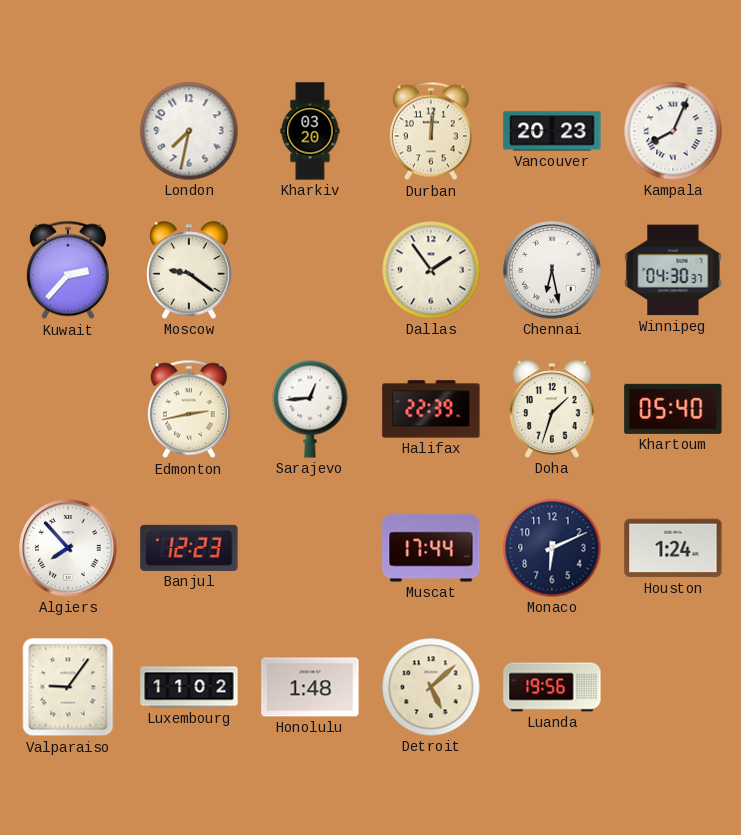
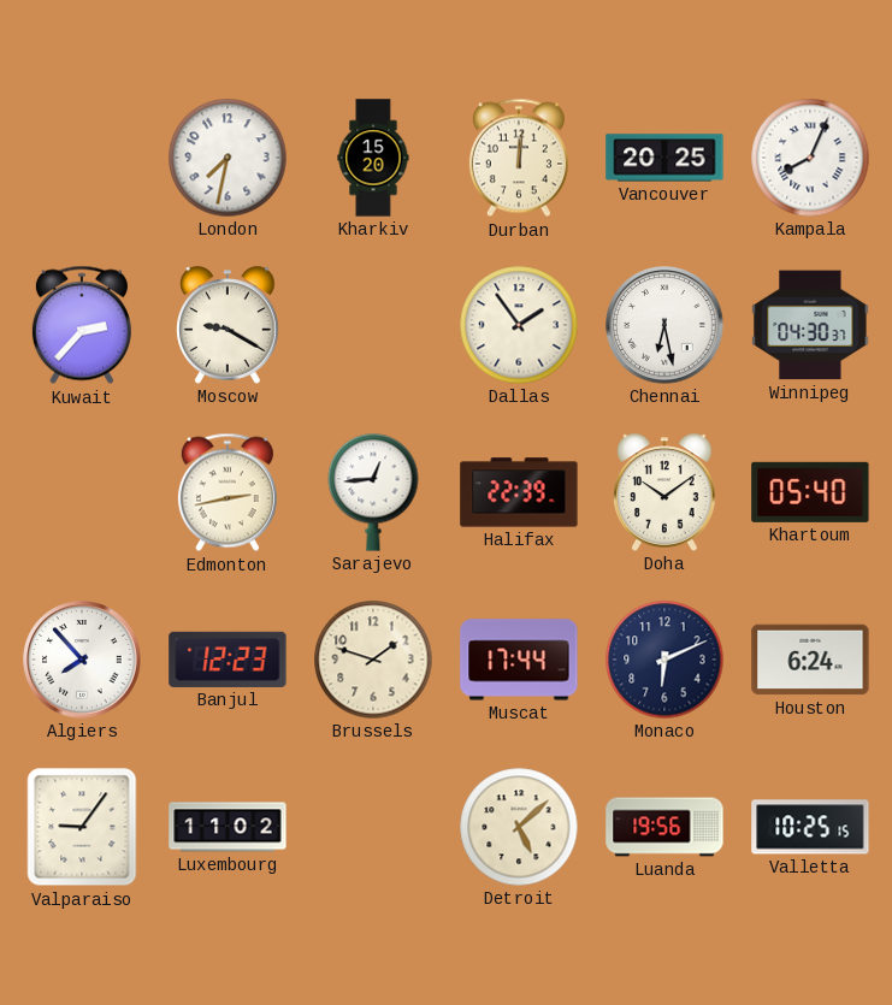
Kharkiv: 03:20 -> 15:20 (373, 158)
Vancouver: 20:23 -> 20:25 (664, 158)
Moscow: 9:21 -> 9:20 (228, 325)
Doha: 1:33 -> 10:09 (664, 492)
Brussels: none -> 1:48 (373, 660)
Houston: 1:24 -> 6:24 (810, 660)
Honolulu: 1:48 -> none (310, 687)
Valletta: none -> 10:25 (810, 827)
